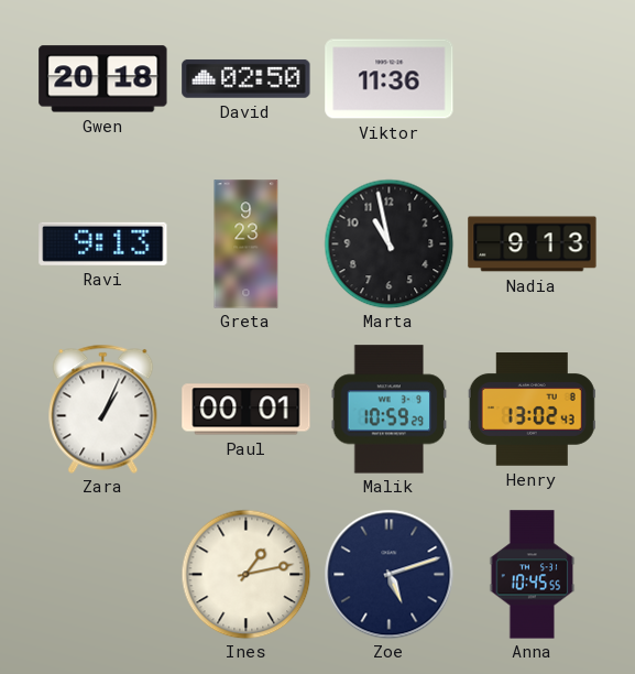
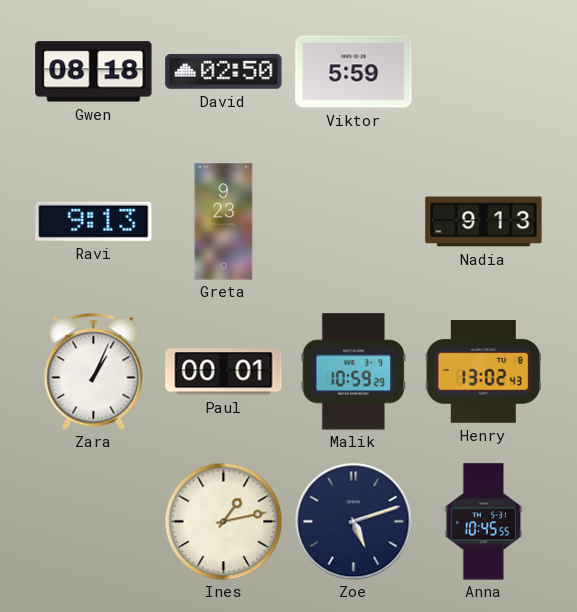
Gwen: 20:18 -> 08:18 (94, 72)
Viktor: 11:36 -> 5:59 (354, 72)
Marta: 10:58 -> none (388, 243)
